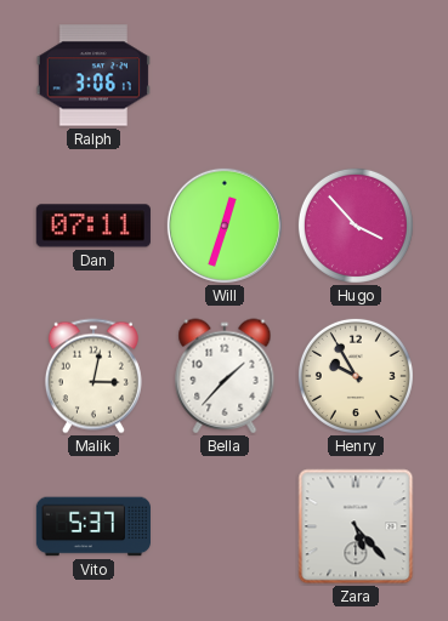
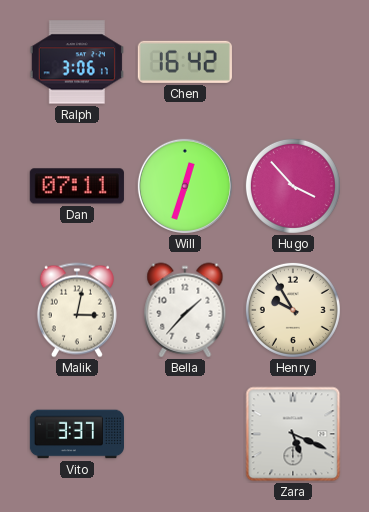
Chen: none -> 16:42 (185, 62)
Vito: 5:37 -> 3:37 (76, 434)
Zara: 5:23 -> 5:19 (293, 434)
